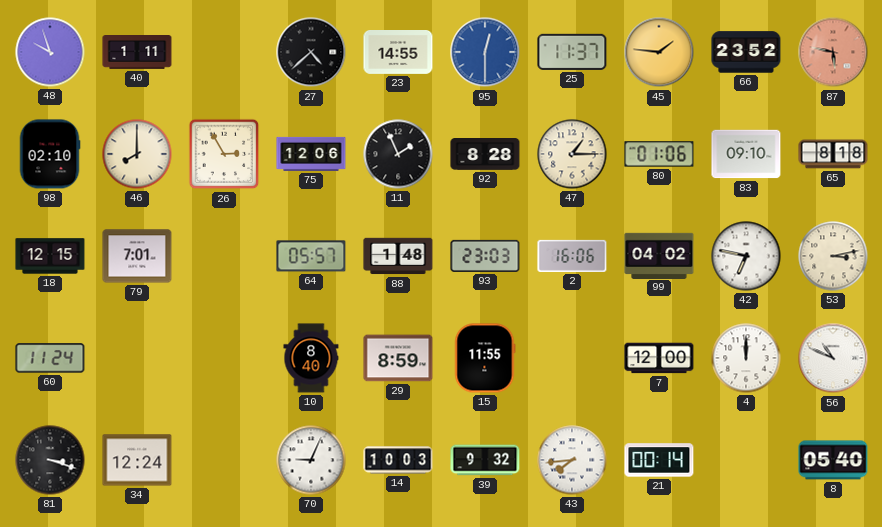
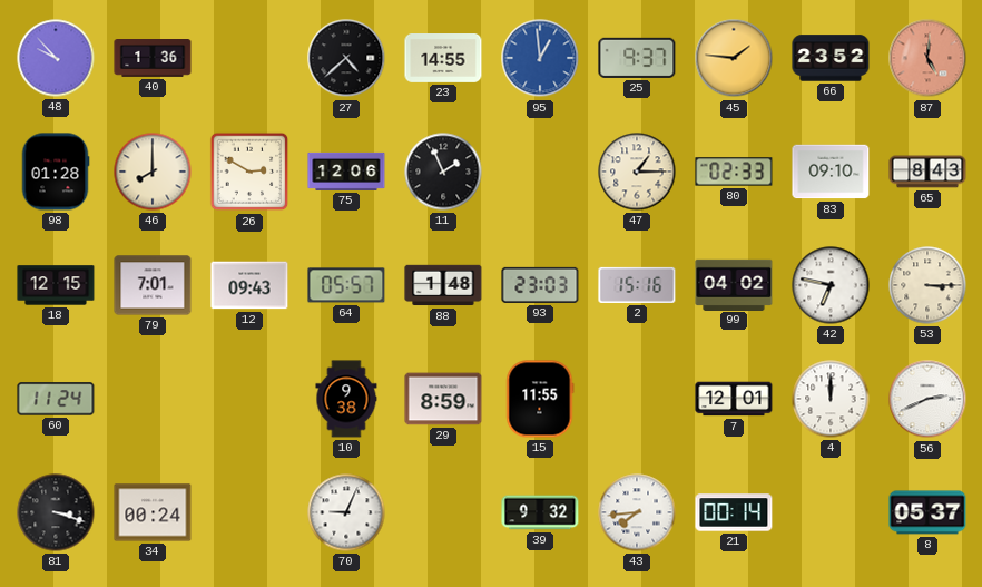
48: 9:57 -> 9:53 (56, 58)
40: 1:11 -> 1:36 (153, 59)
95: 12:30 -> 12:59 (540, 58)
25: 11:37 -> 9:37 (637, 58)
87: 5:47 -> 5:01 (927, 58)
98: 02:10 -> 01:28 (56, 172)
26: 2:55 -> 2:50 (249, 172)
92: 8:28 -> none (485, 155)
80: 01:06 -> 02:33 (734, 172)
65: 8:18 -> 8:43 (927, 172)
12: none -> 09:43 (249, 285)
2: 16:06 -> 15:16 (637, 285)
53: 3:13 -> 3:15 (927, 285)
10: 8:40 -> 9:38 (346, 399)
7: 12:00 -> 12:01 (734, 399)
56: 10:49 -> 2:41 (927, 399)
34: 12:24 -> 00:24 (153, 512)
14: 10:03 -> none (398, 460)
8: 05:40 -> 05:37 (927, 512)
